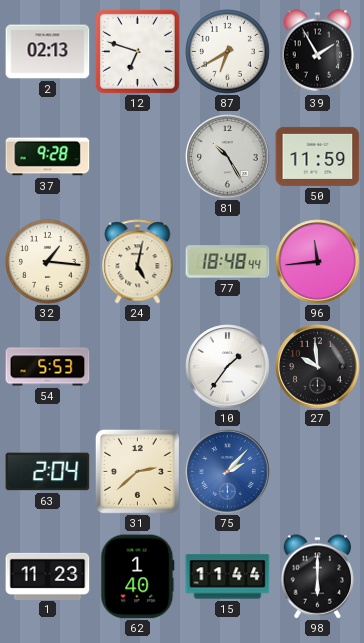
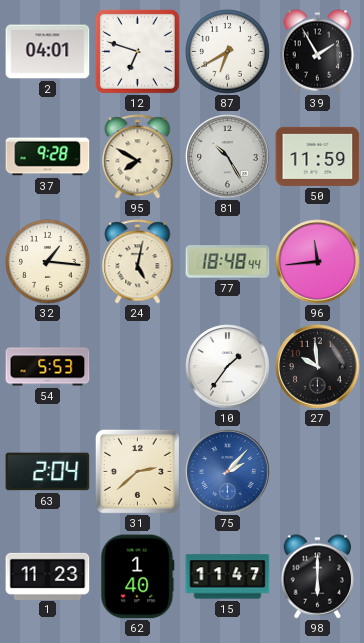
2: 02:13 -> 04:01 (48, 52)
95: none -> 7:50 (138, 157)
15: 11:44 -> 11:47 (228, 577)
